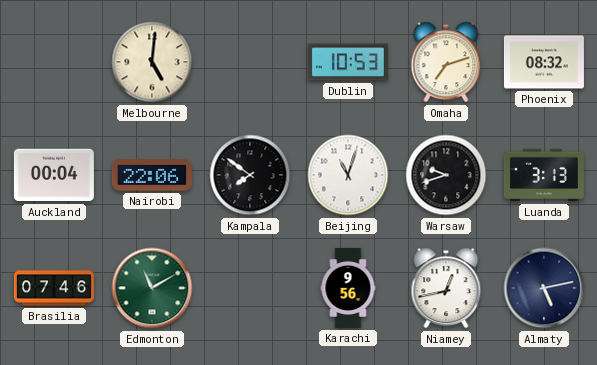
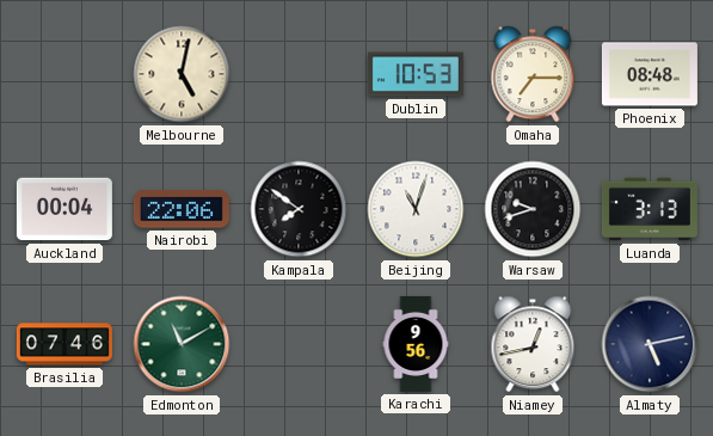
Melbourne: 5:01 -> 5:02 (182, 74)
Omaha: 7:12 -> 7:15 (533, 74)
Phoenix: 08:32 -> 08:48 (650, 74)
